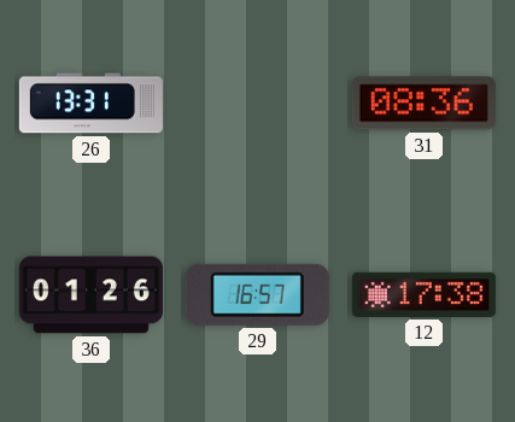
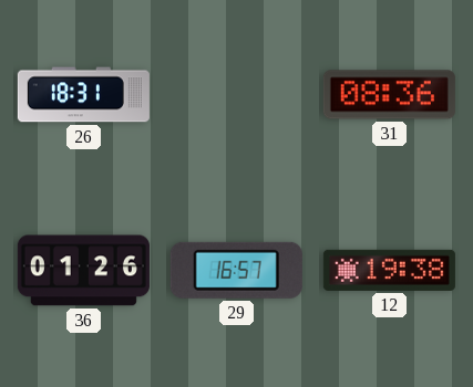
26: 13:31 -> 18:31 (83, 95)
12: 17:38 -> 19:38 (389, 270)
